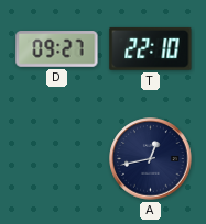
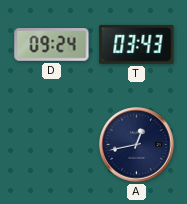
D: 09:27 -> 09:24 (52, 45)
T: 22:10 -> 03:43 (137, 44)
